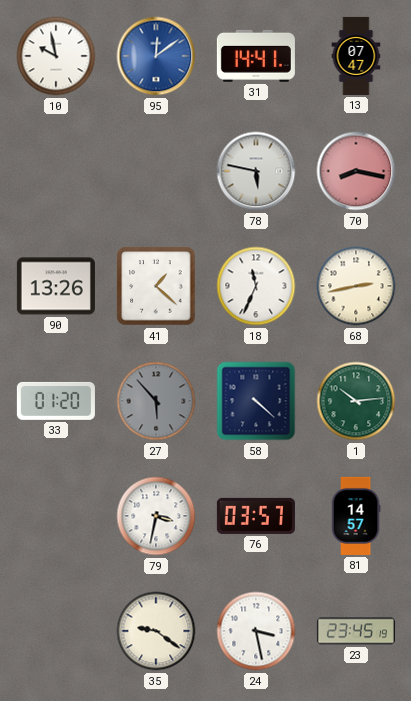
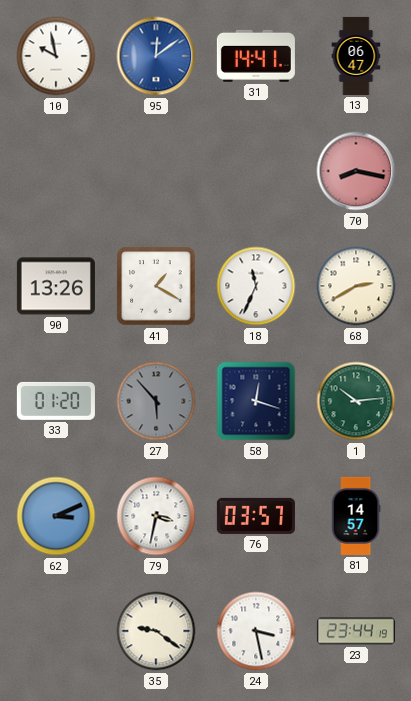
13: 07:47 -> 06:47 (356, 56)
78: 5:47 -> none (256, 171)
41: 1:22 -> 1:20 (156, 286)
68: 2:43 -> 2:40 (356, 286)
58: 4:22 -> 12:18 (256, 401)
62: none -> 3:11 (56, 516)
23: 23:45 -> 23:44 (356, 631)
